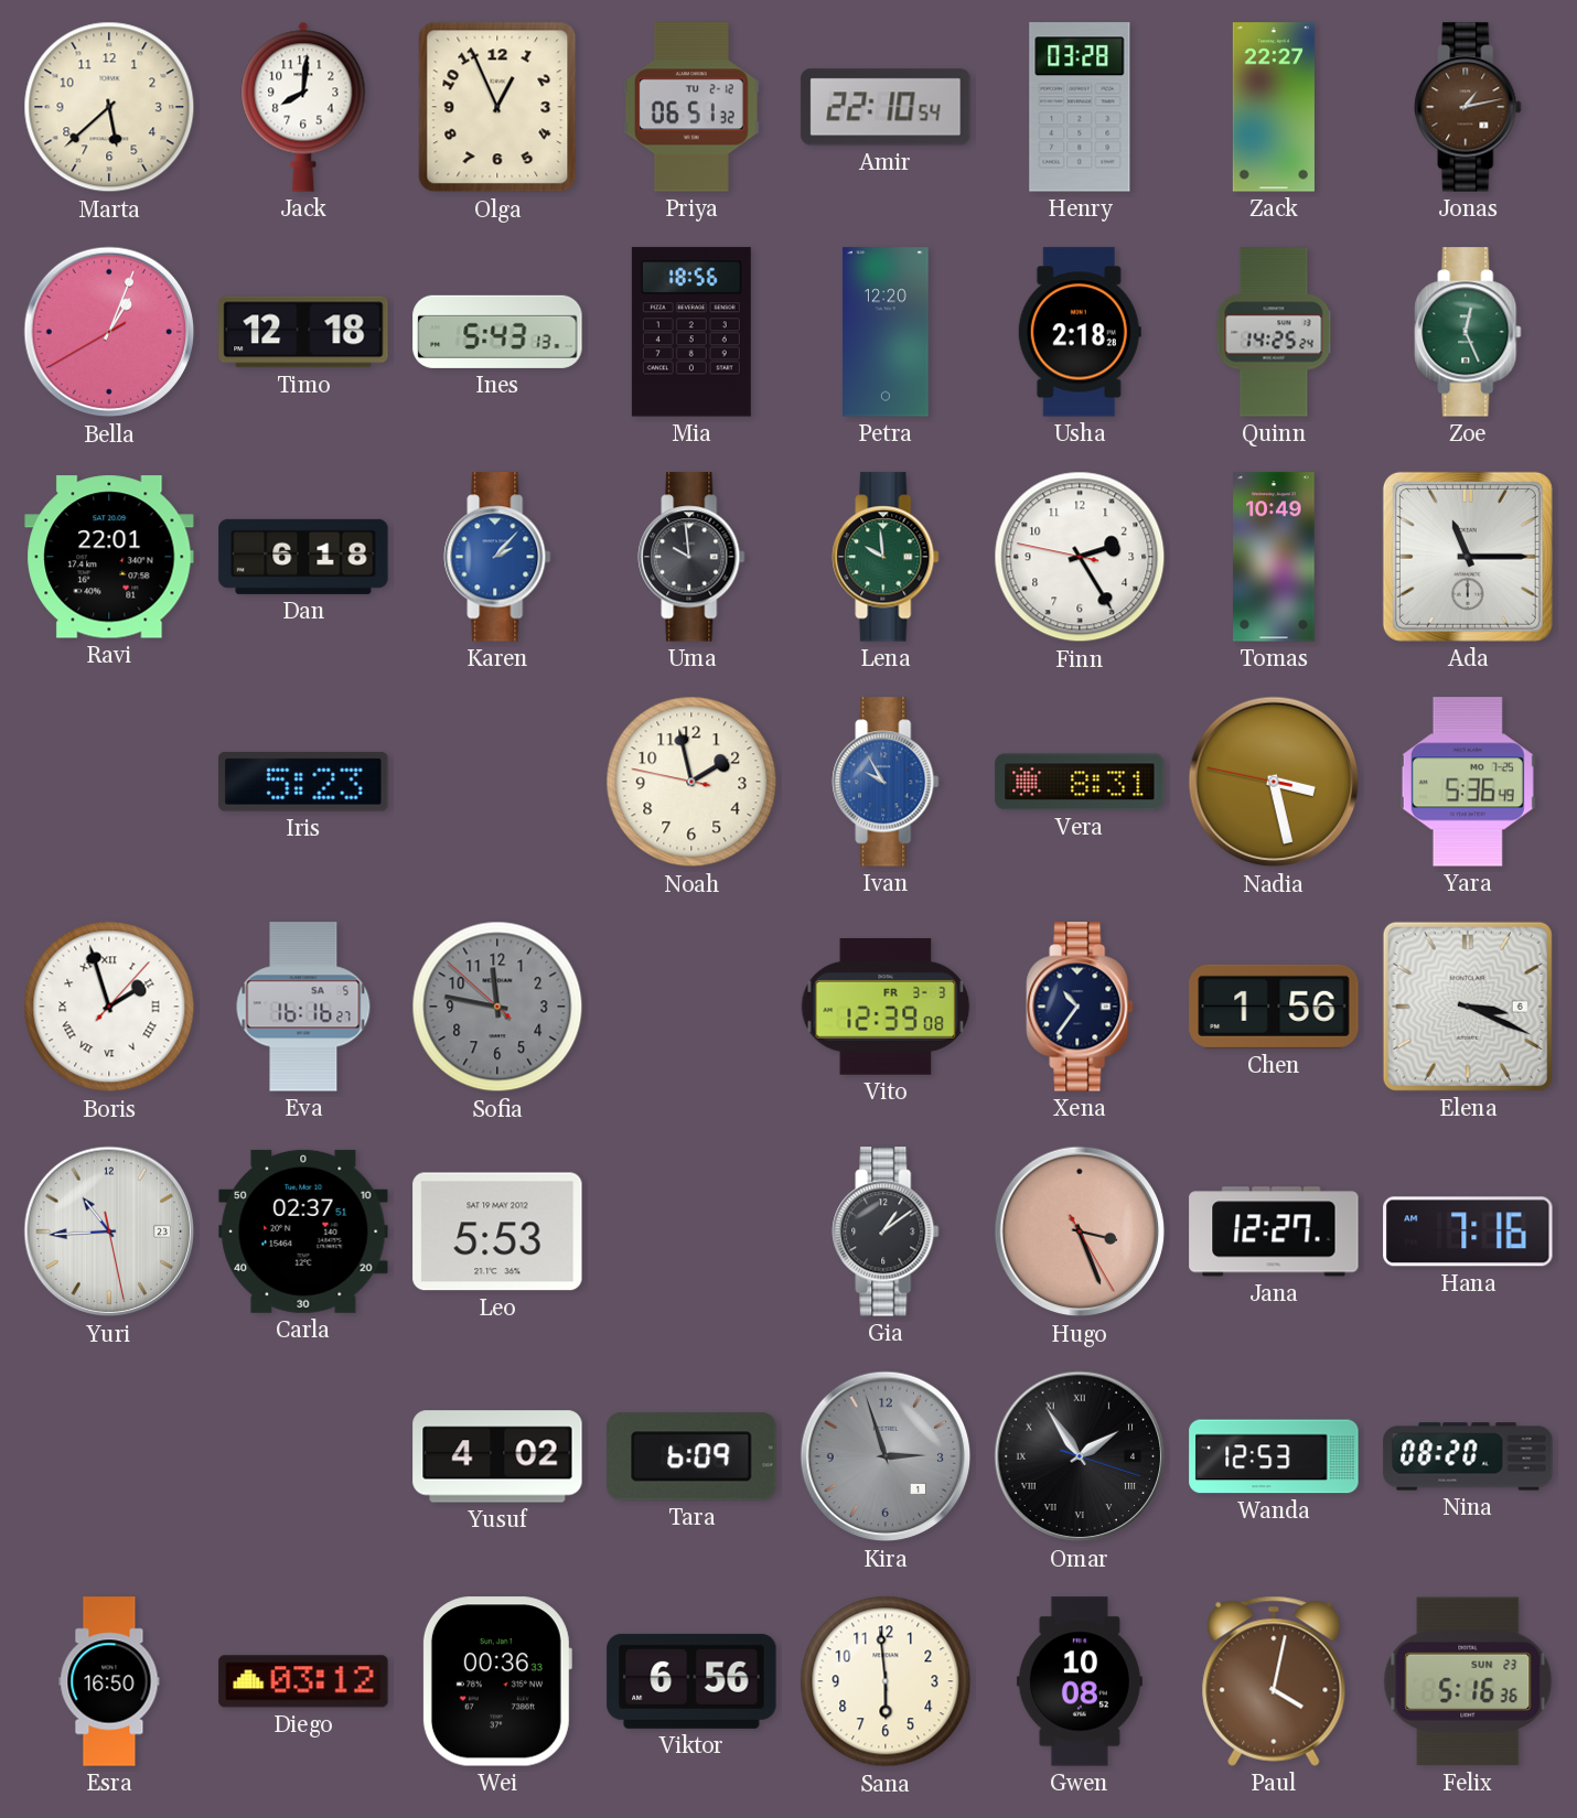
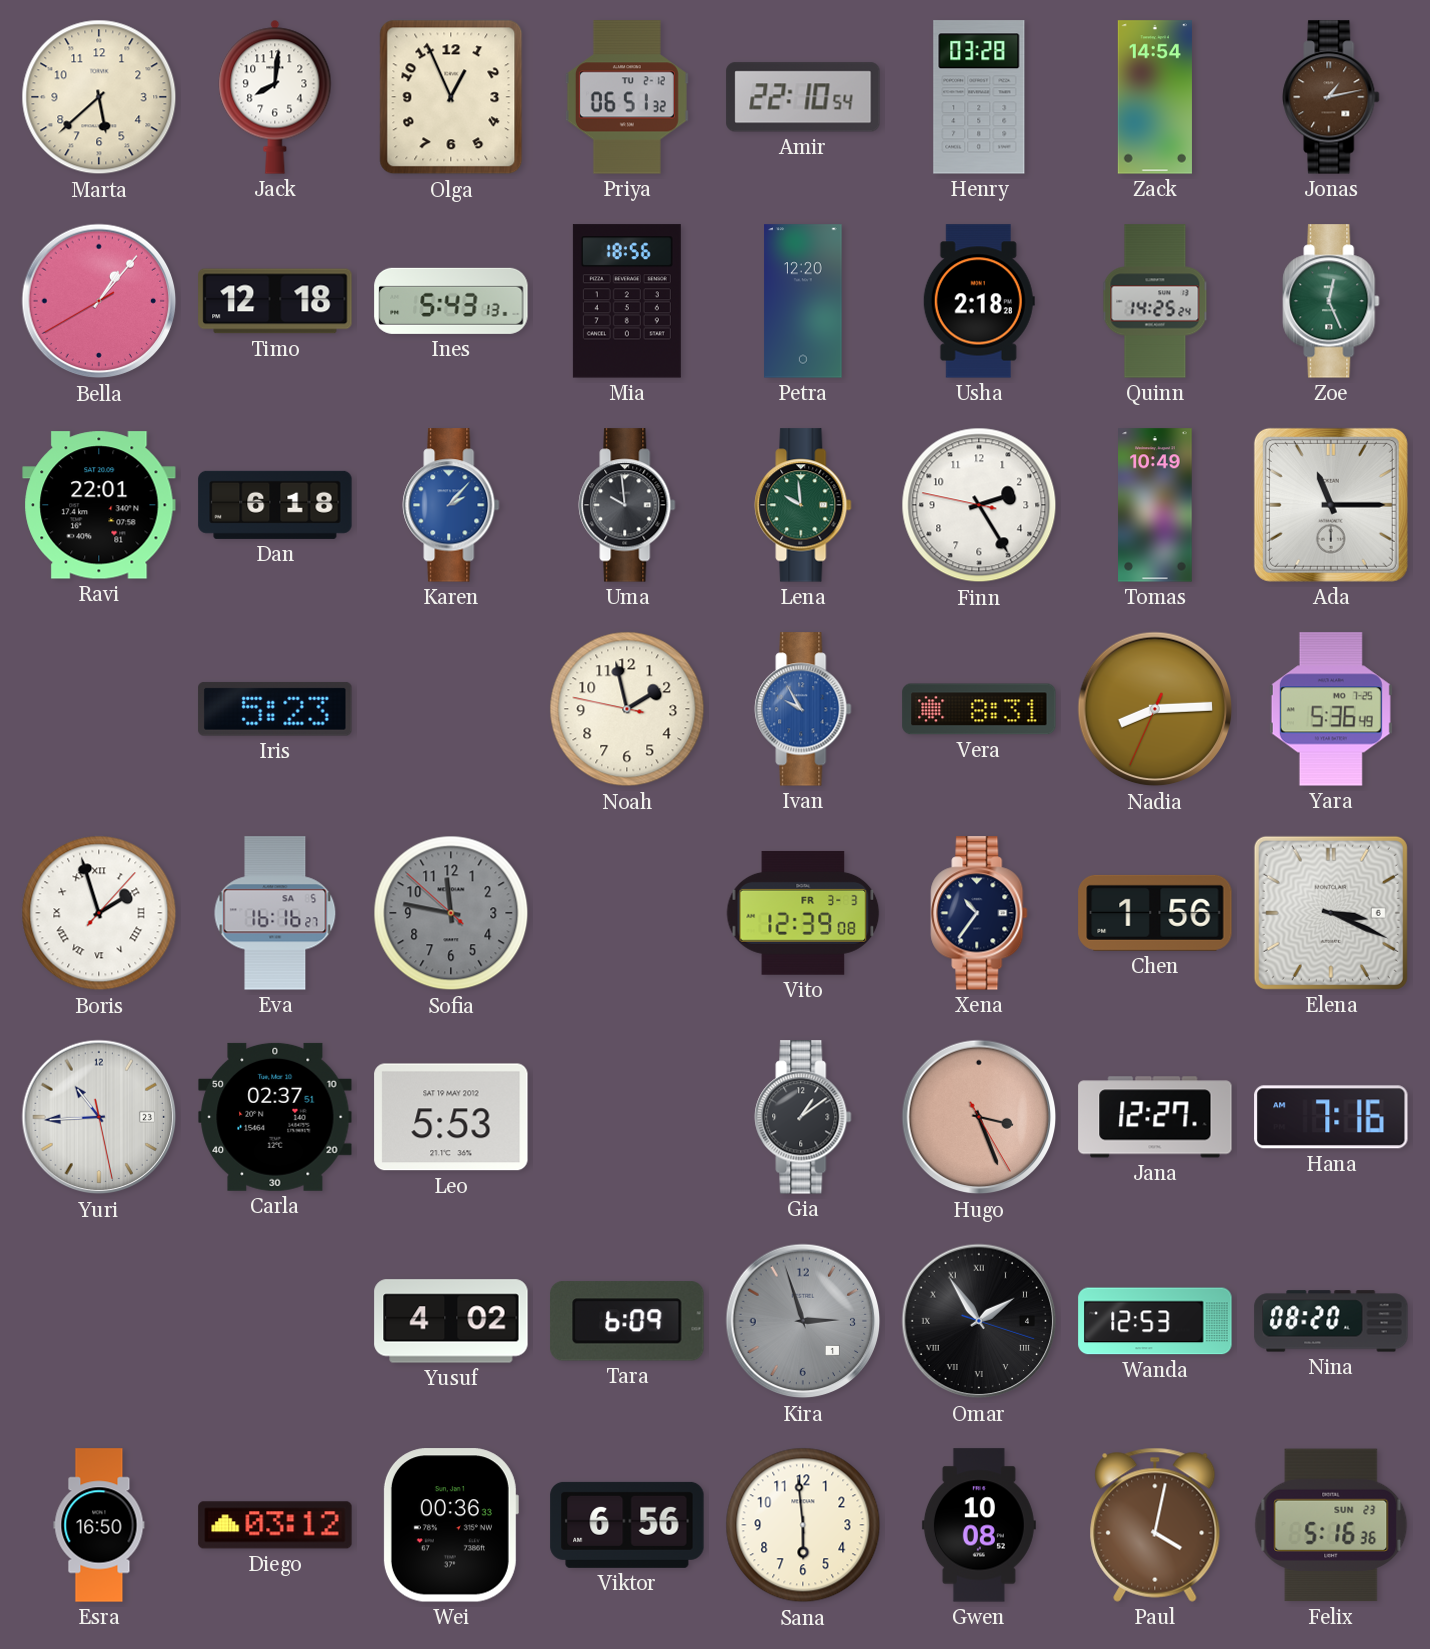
Zack: 22:27 -> 14:54 (1155, 97)
Bella: 1:03 -> 1:06 (99, 301)
Nadia: 3:27 -> 8:14 (1155, 709)
